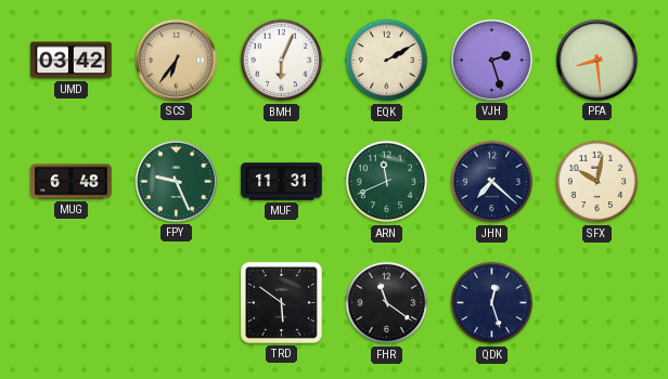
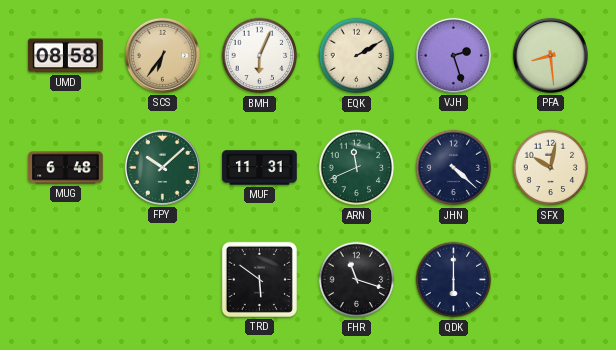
UMD: 03:42 -> 08:58 (66, 56)
FPY: 9:26 -> 10:08 (162, 167)
JHN: 7:22 -> 4:22 (454, 168)
FHR: 11:21 -> 11:18 (357, 280)
QDK: 12:27 -> 6:00 (454, 280)
